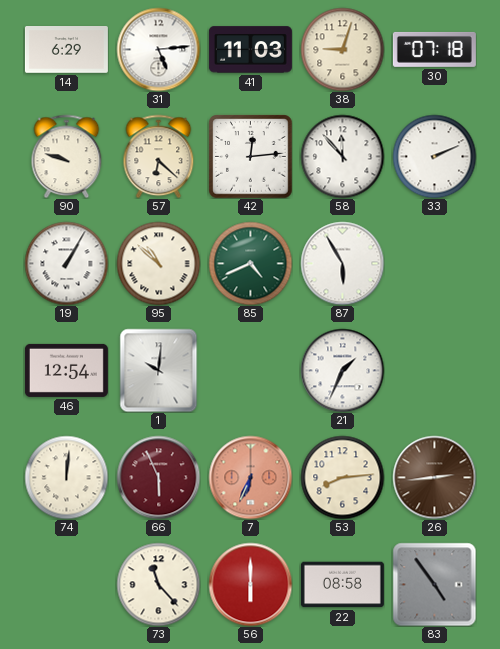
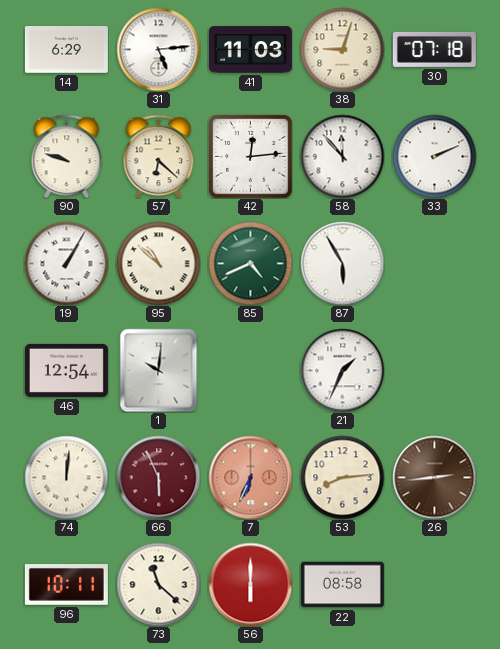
96: none -> 10:11 (66, 585)
73: 11:23 -> 11:22 (158, 584)
83: 4:54 -> none (434, 584)
